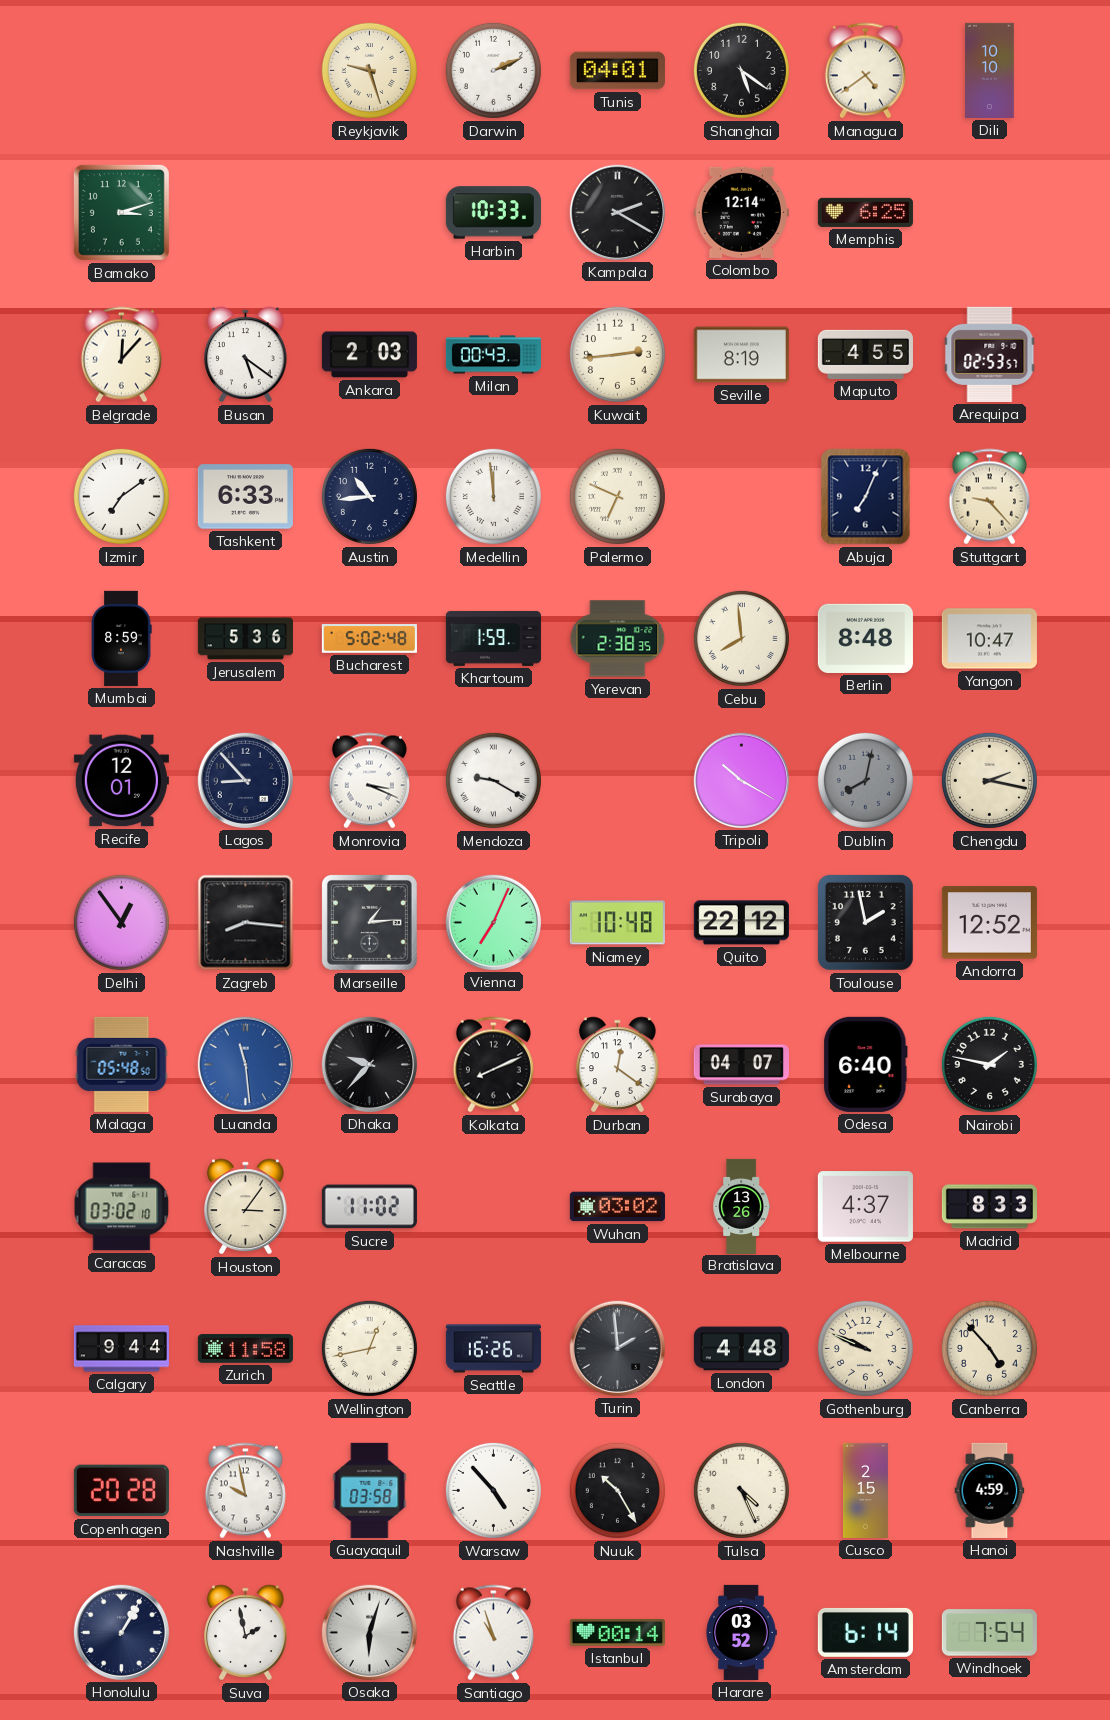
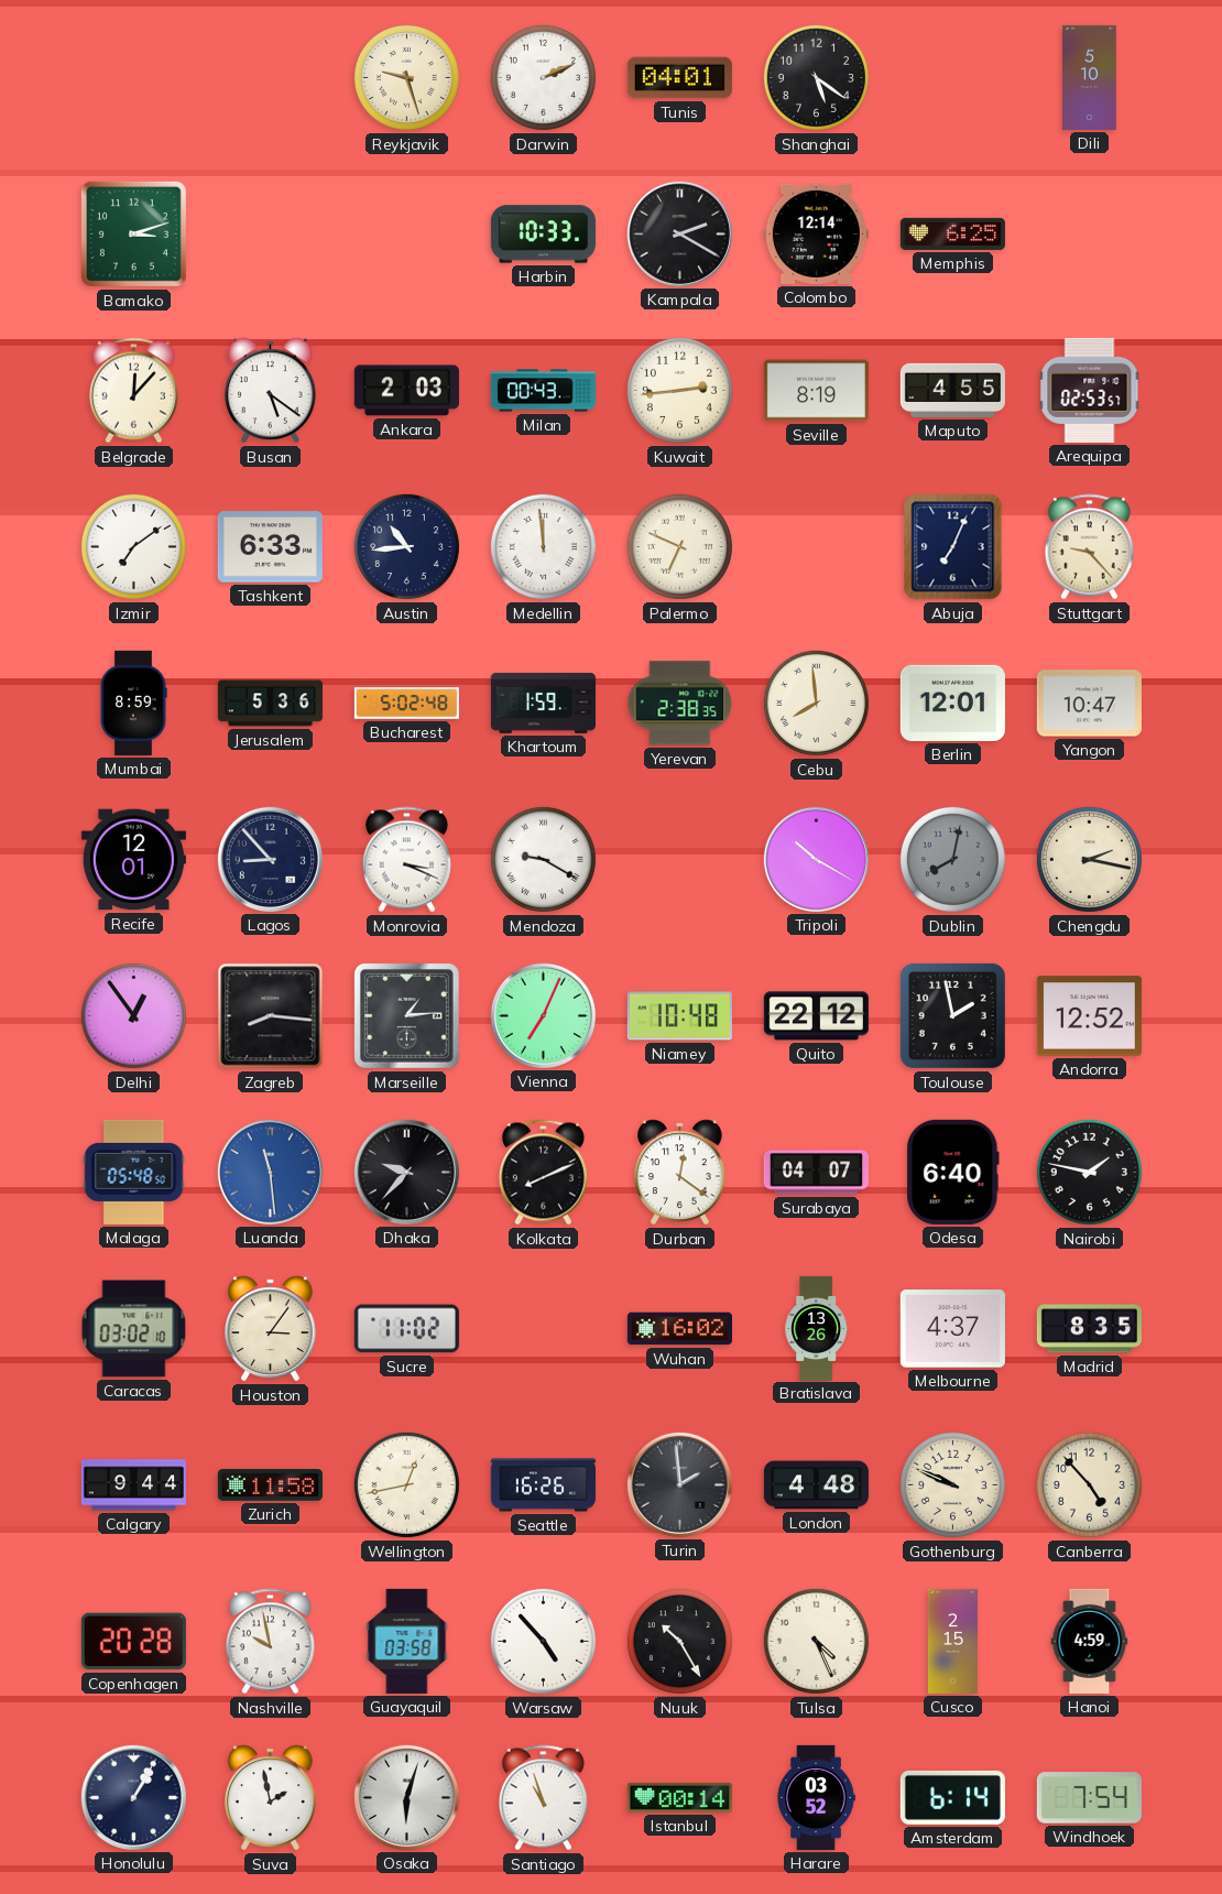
Managua: 4:39 -> none (865, 71)
Dili: 10:10 -> 5:10 (1090, 77)
Berlin: 8:48 -> 12:01 (952, 703)
Wuhan: 03:02 -> 16:02 (679, 1329)
Madrid: 8:33 -> 8:35 (1089, 1329)
